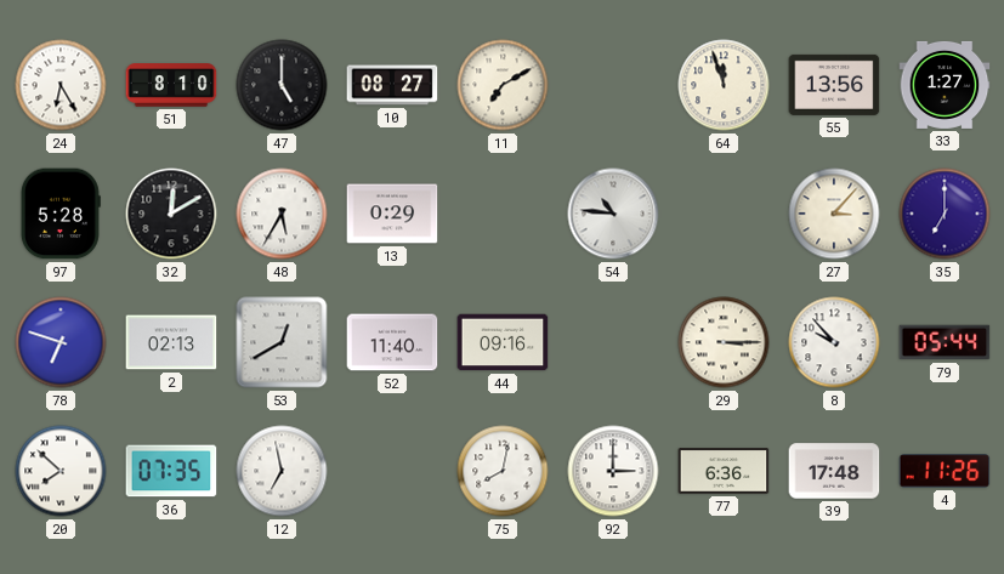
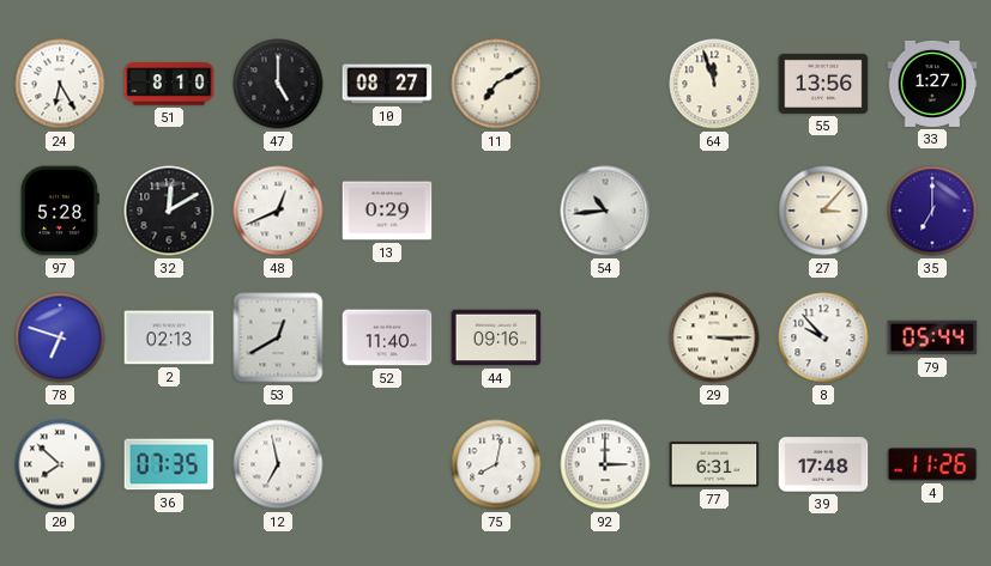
48: 5:35 -> 12:41 (278, 211)
54: 10:46 -> 10:44 (605, 211)
77: 6:36 -> 6:31 (714, 464)
